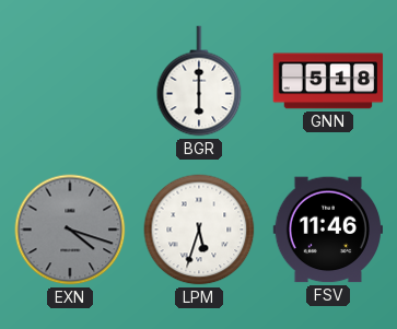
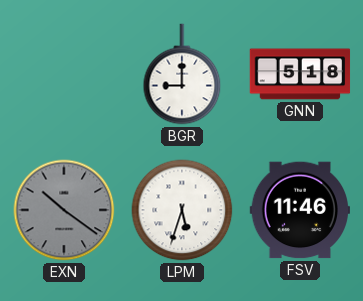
BGR: 6:00 -> 9:00 (182, 74)
EXN: 4:18 -> 10:21 (64, 210)
